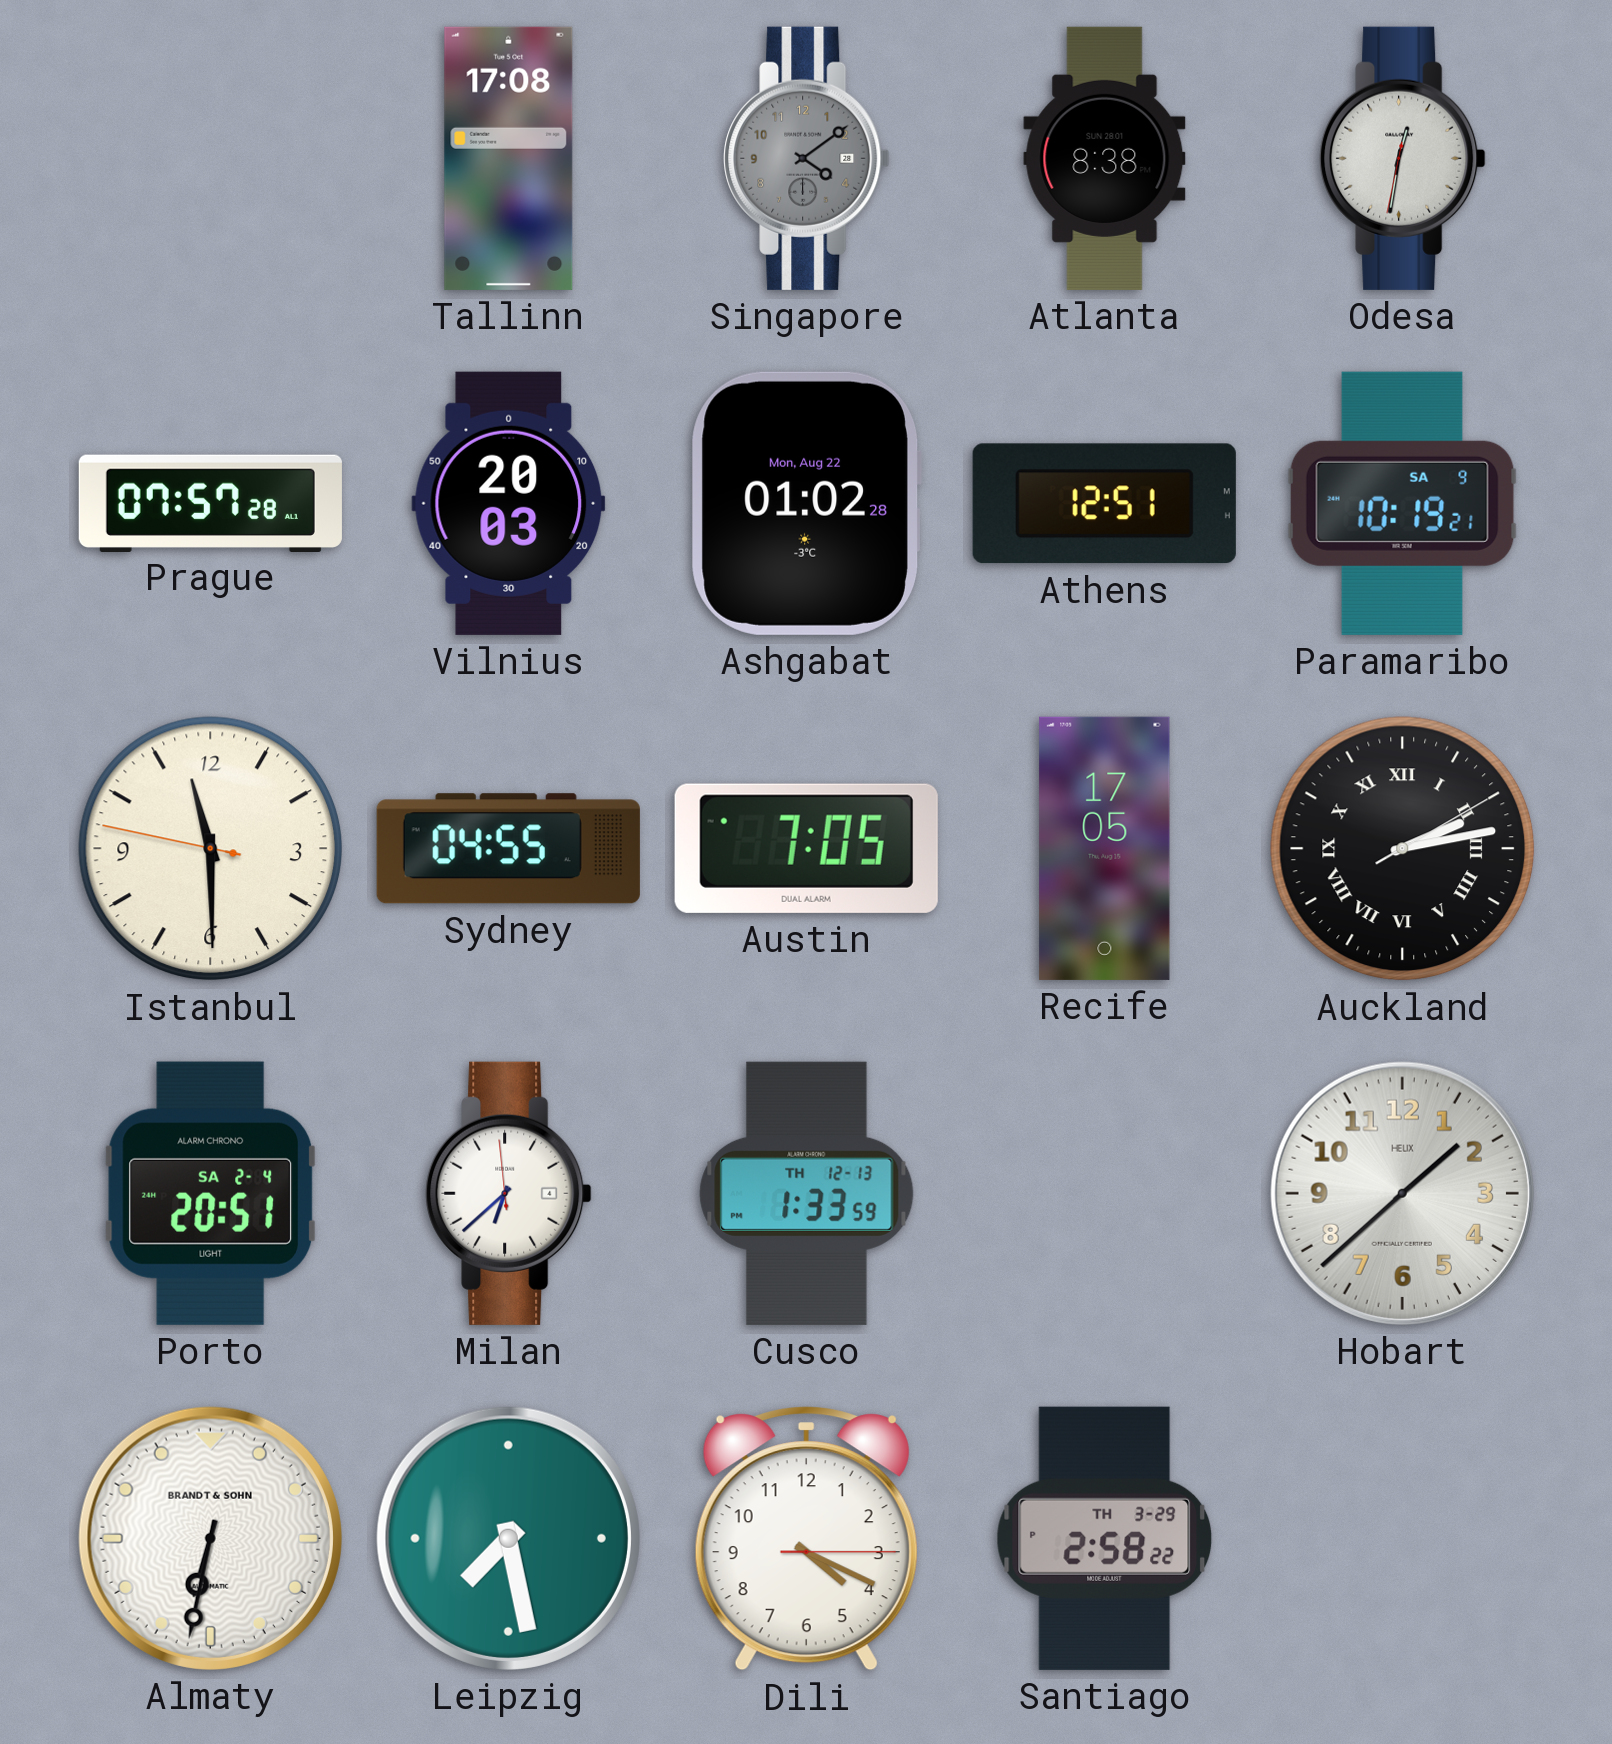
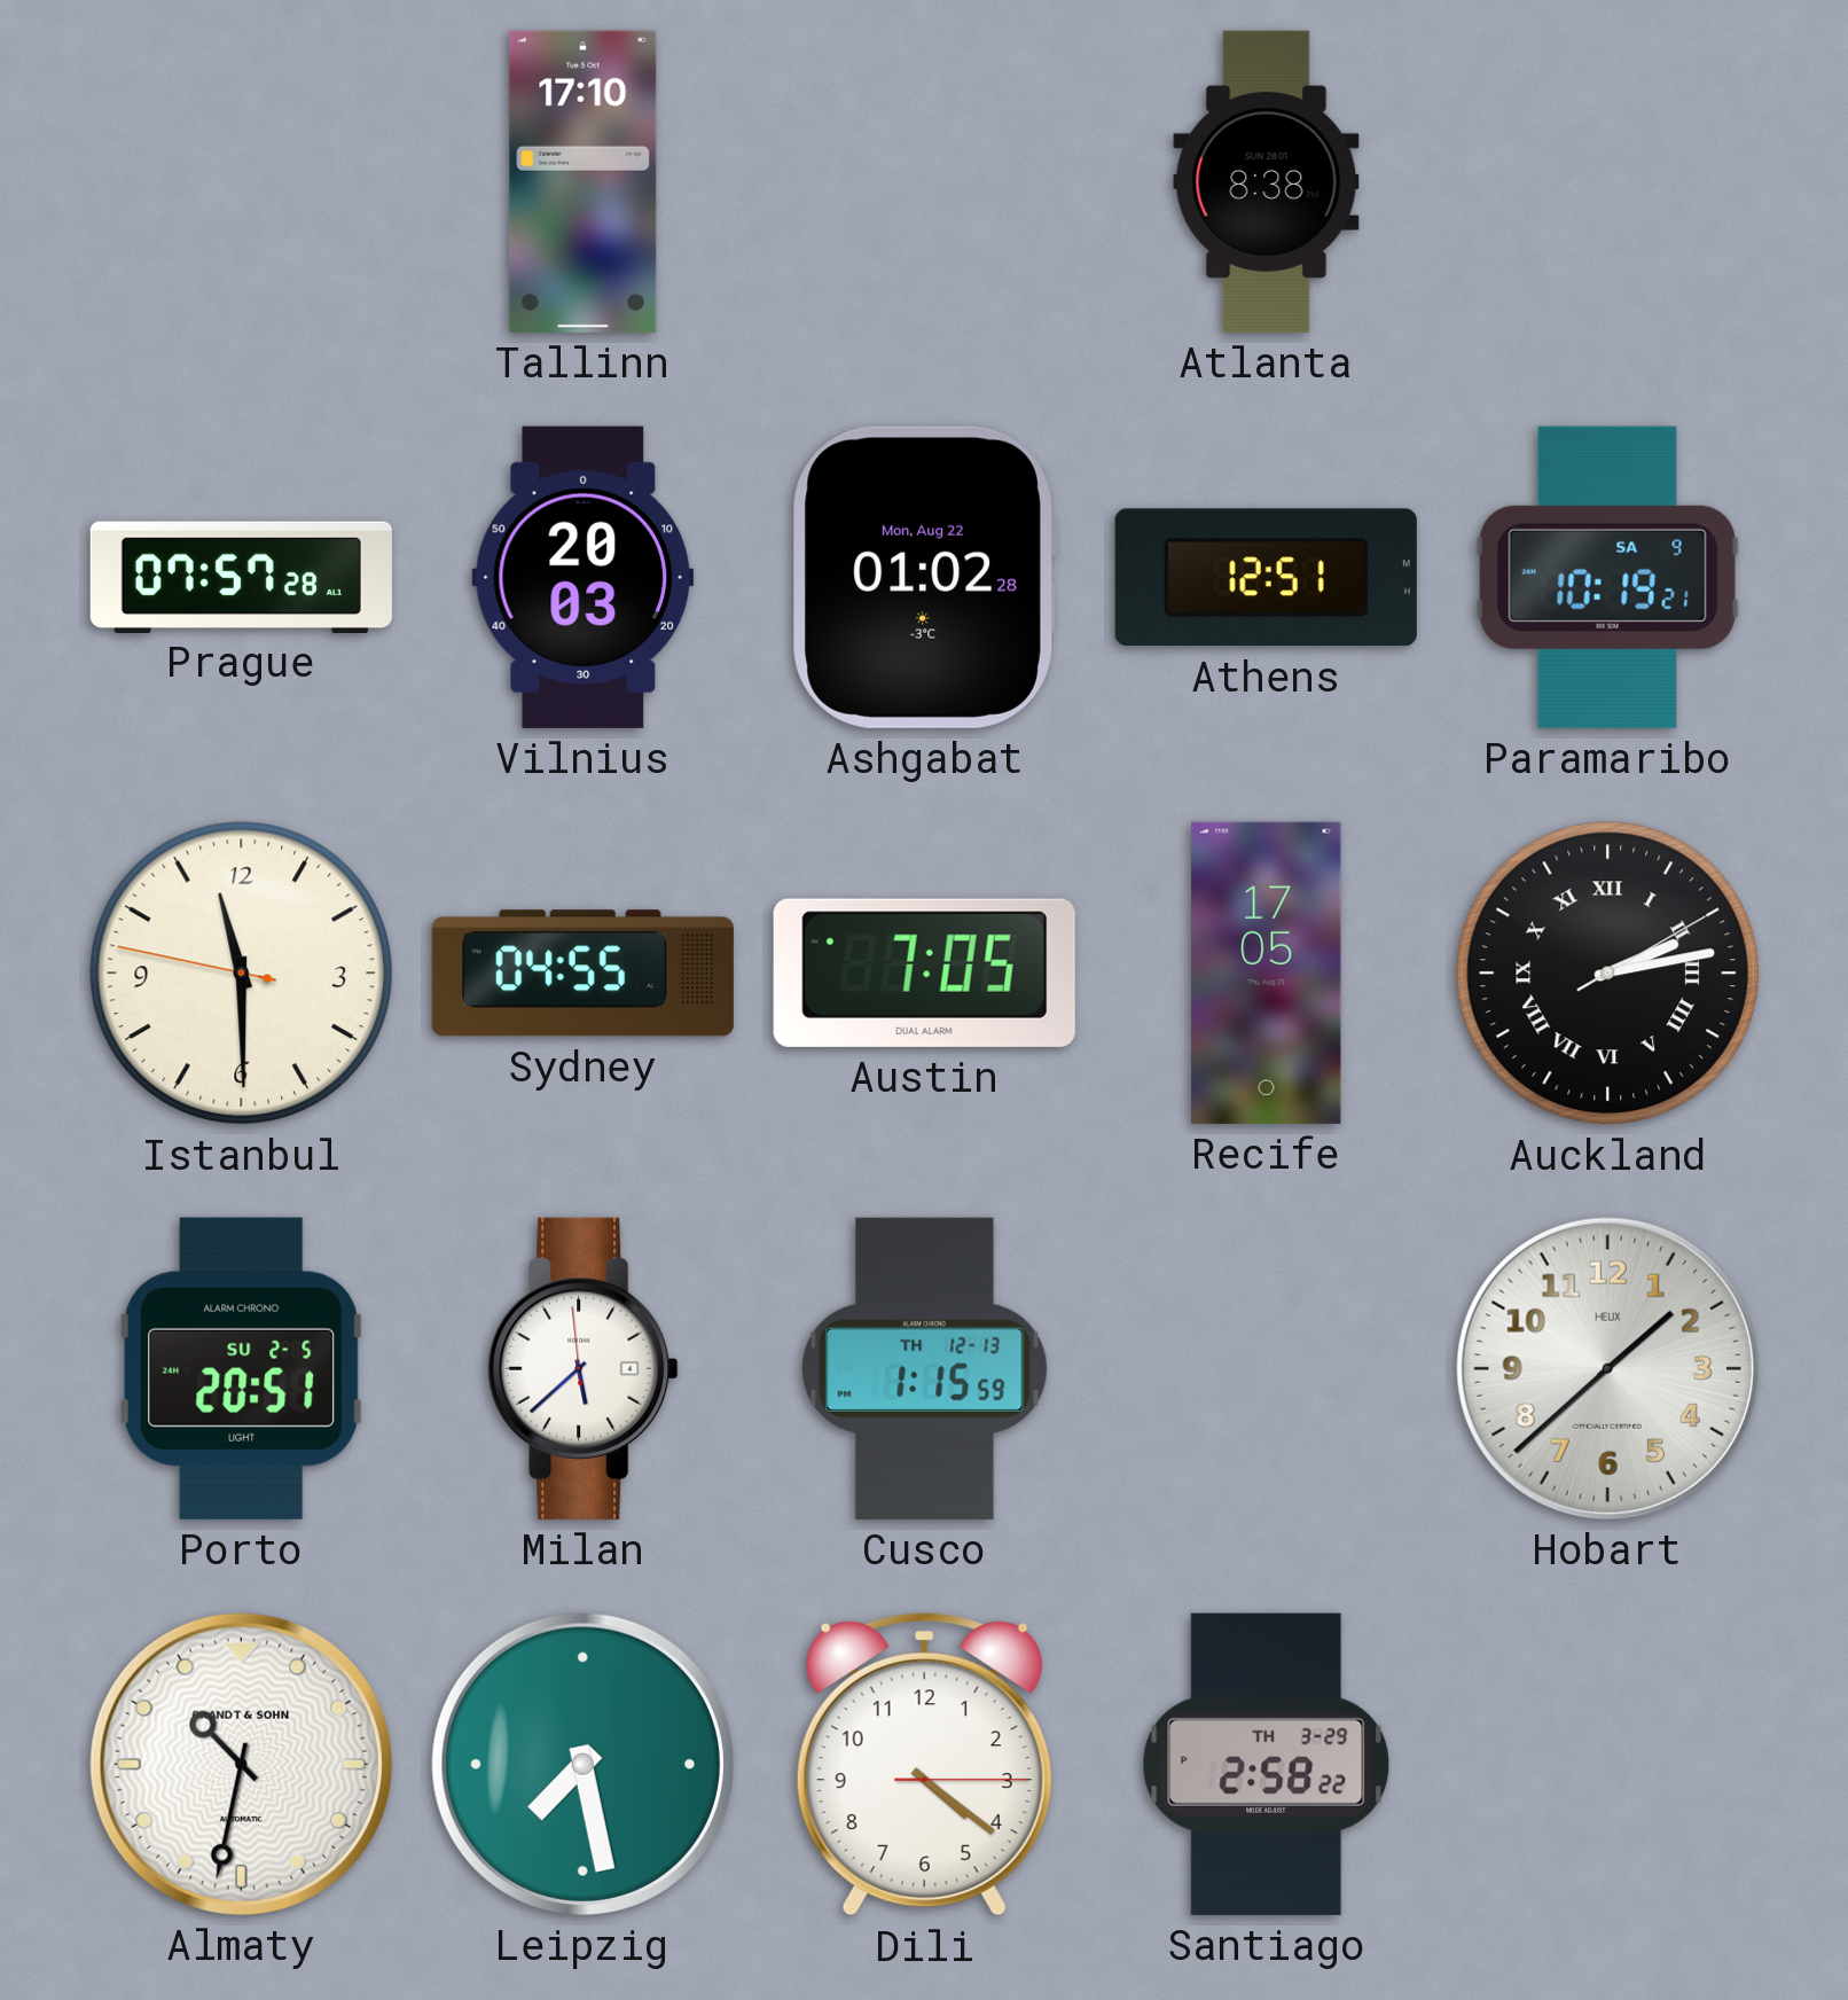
Tallinn: 17:08 -> 17:10 (584, 181)
Singapore: 4:09 -> none (807, 158)
Odesa: 12:31 -> none (1403, 158)
Porto date: SA 2-4 -> SU 2-5 (242, 1368)
Milan: 6:37 -> 5:37 (584, 1368)
Cusco: 1:33 -> 1:15 (925, 1368)
Almaty: 6:32 -> 10:32 (241, 1764)
Dili: 4:19 -> 4:21 (924, 1765)
